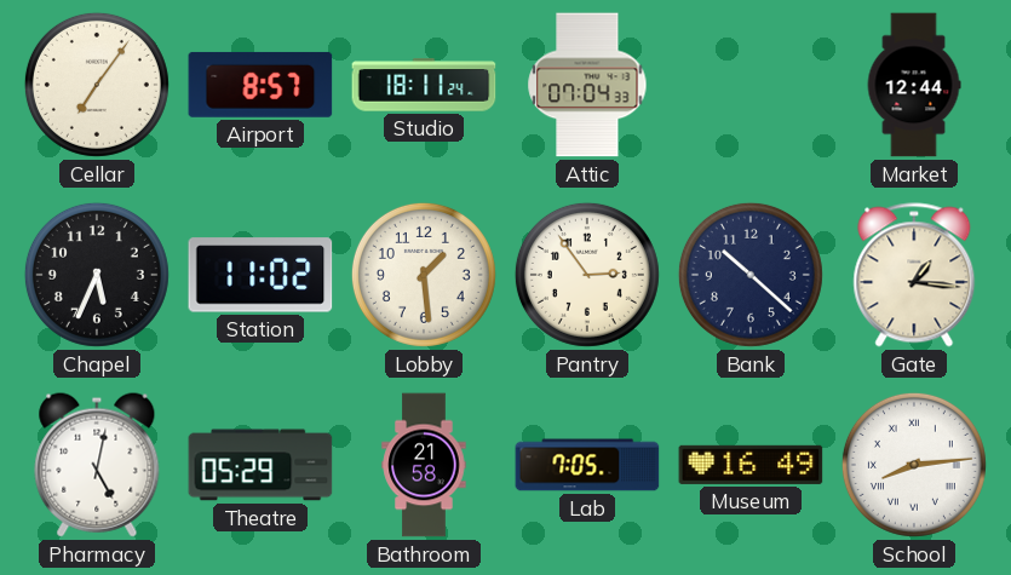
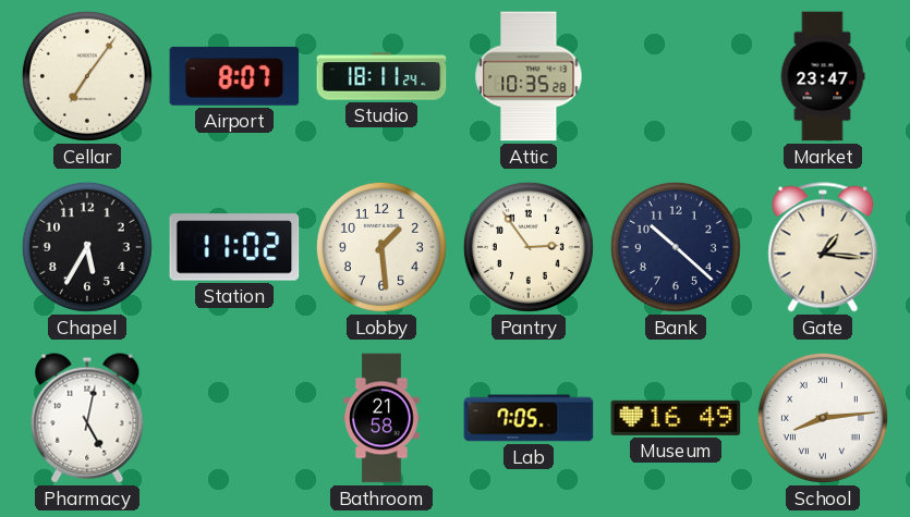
Airport: 8:57 -> 8:07 (234, 76)
Attic: 07:04 -> 10:35 (529, 76)
Market: 12:44 -> 23:47 (823, 76)
Chapel: 5:34 -> 5:35 (87, 247)
Theatre: 05:29 -> none (260, 465)
